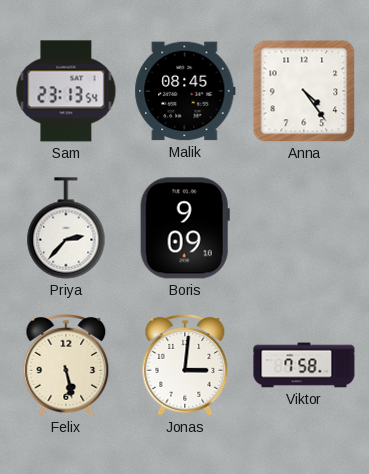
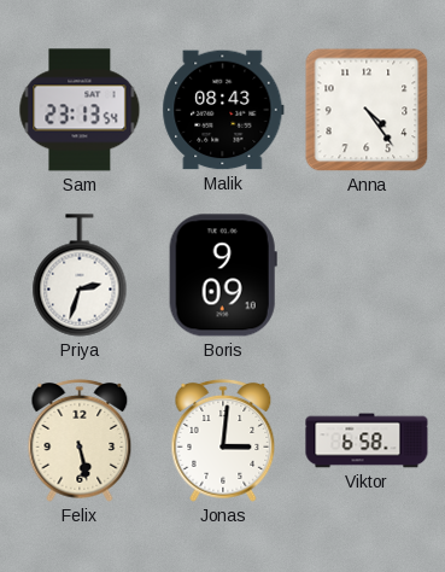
Malik: 08:45 -> 08:43 (223, 110)
Priya: 2:37 -> 2:33 (80, 275)
Viktor: 7:58 -> 6:58 (367, 440)
